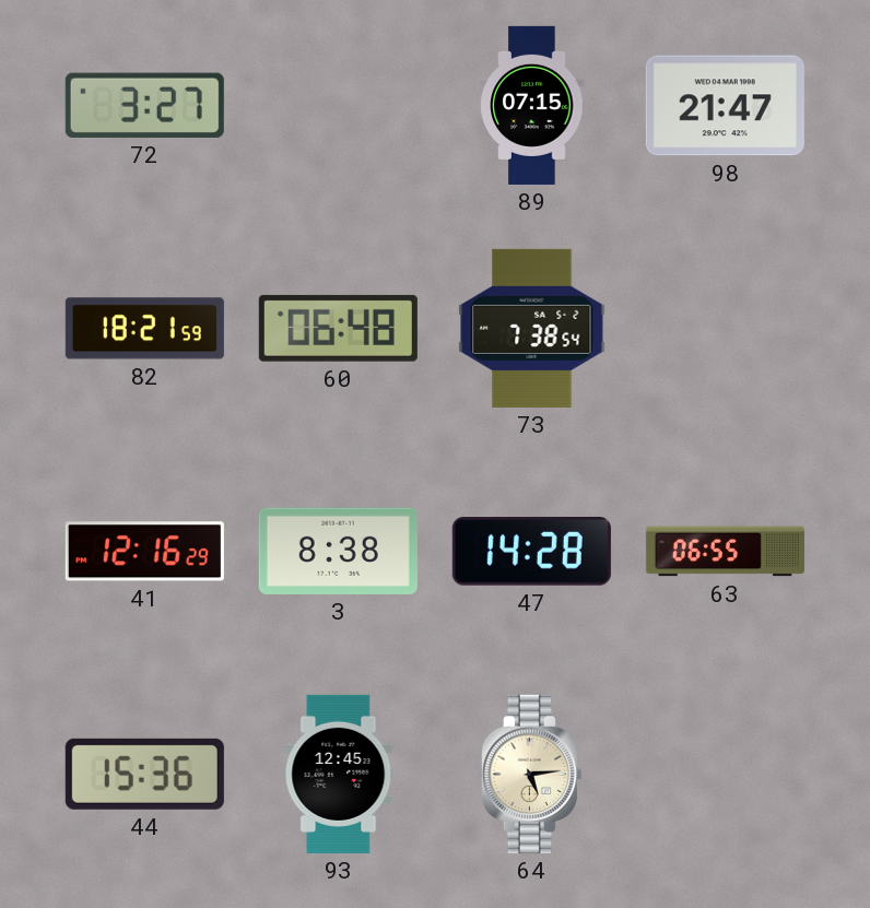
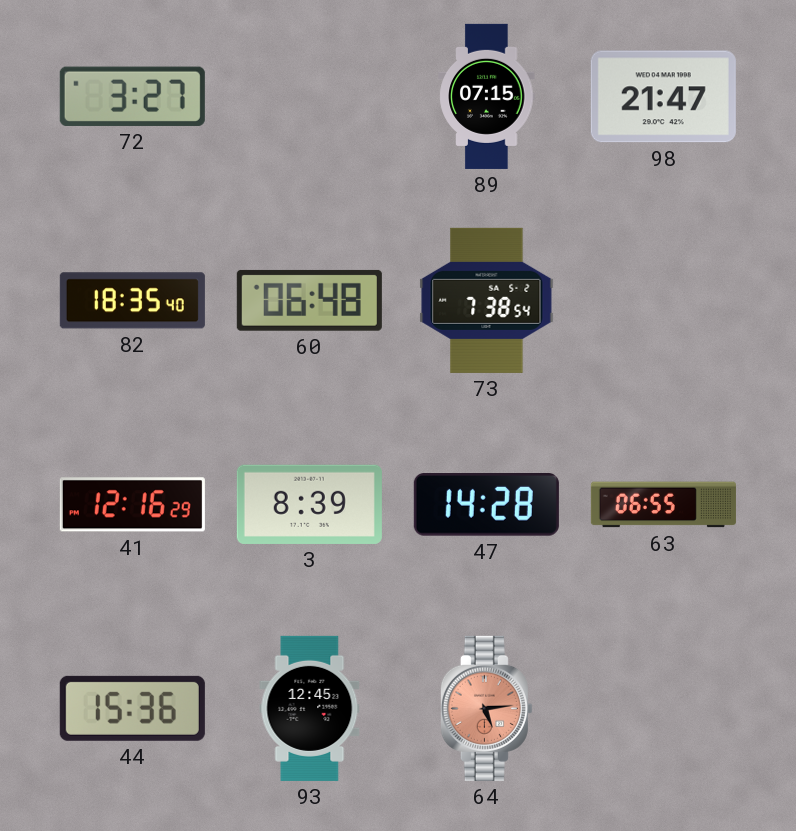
82: 18:21 -> 18:35 (132, 301)
3: 8:38 -> 8:39 (309, 504)
64 dial: cream -> salmon (486, 708)
